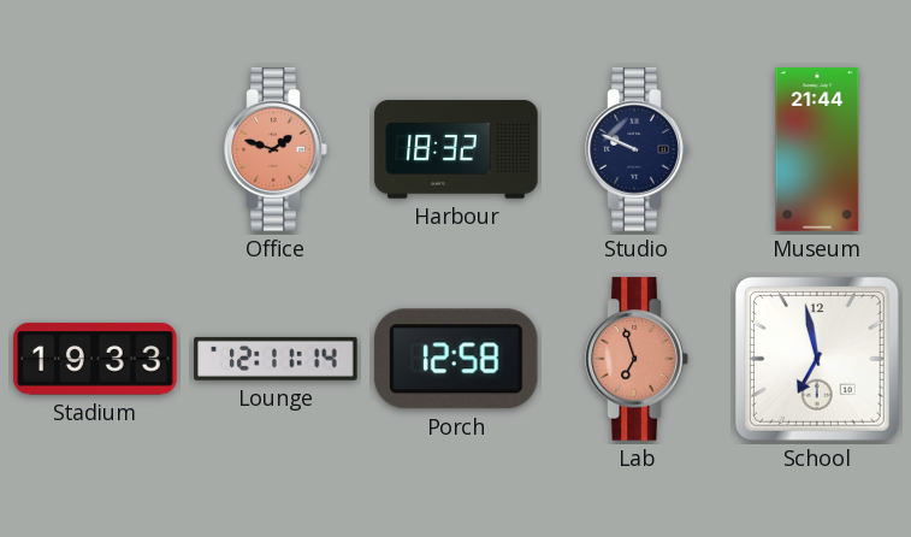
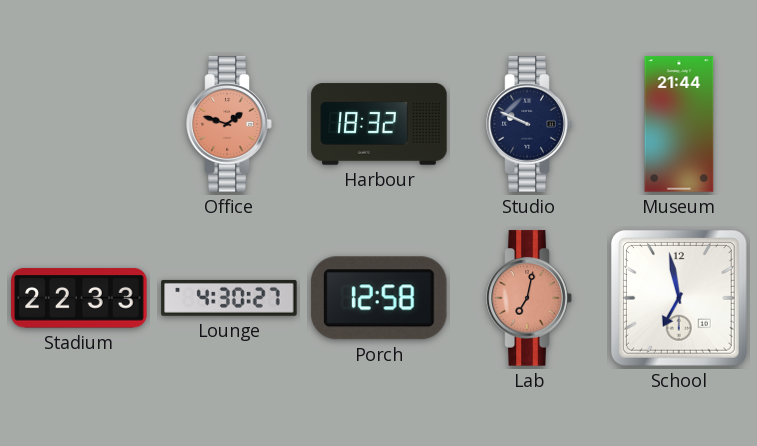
Stadium: 19:33 -> 22:33 (79, 298)
Lounge: 12:11 -> 4:30 (229, 298)
Lab: 6:57 -> 7:02 (529, 298)
